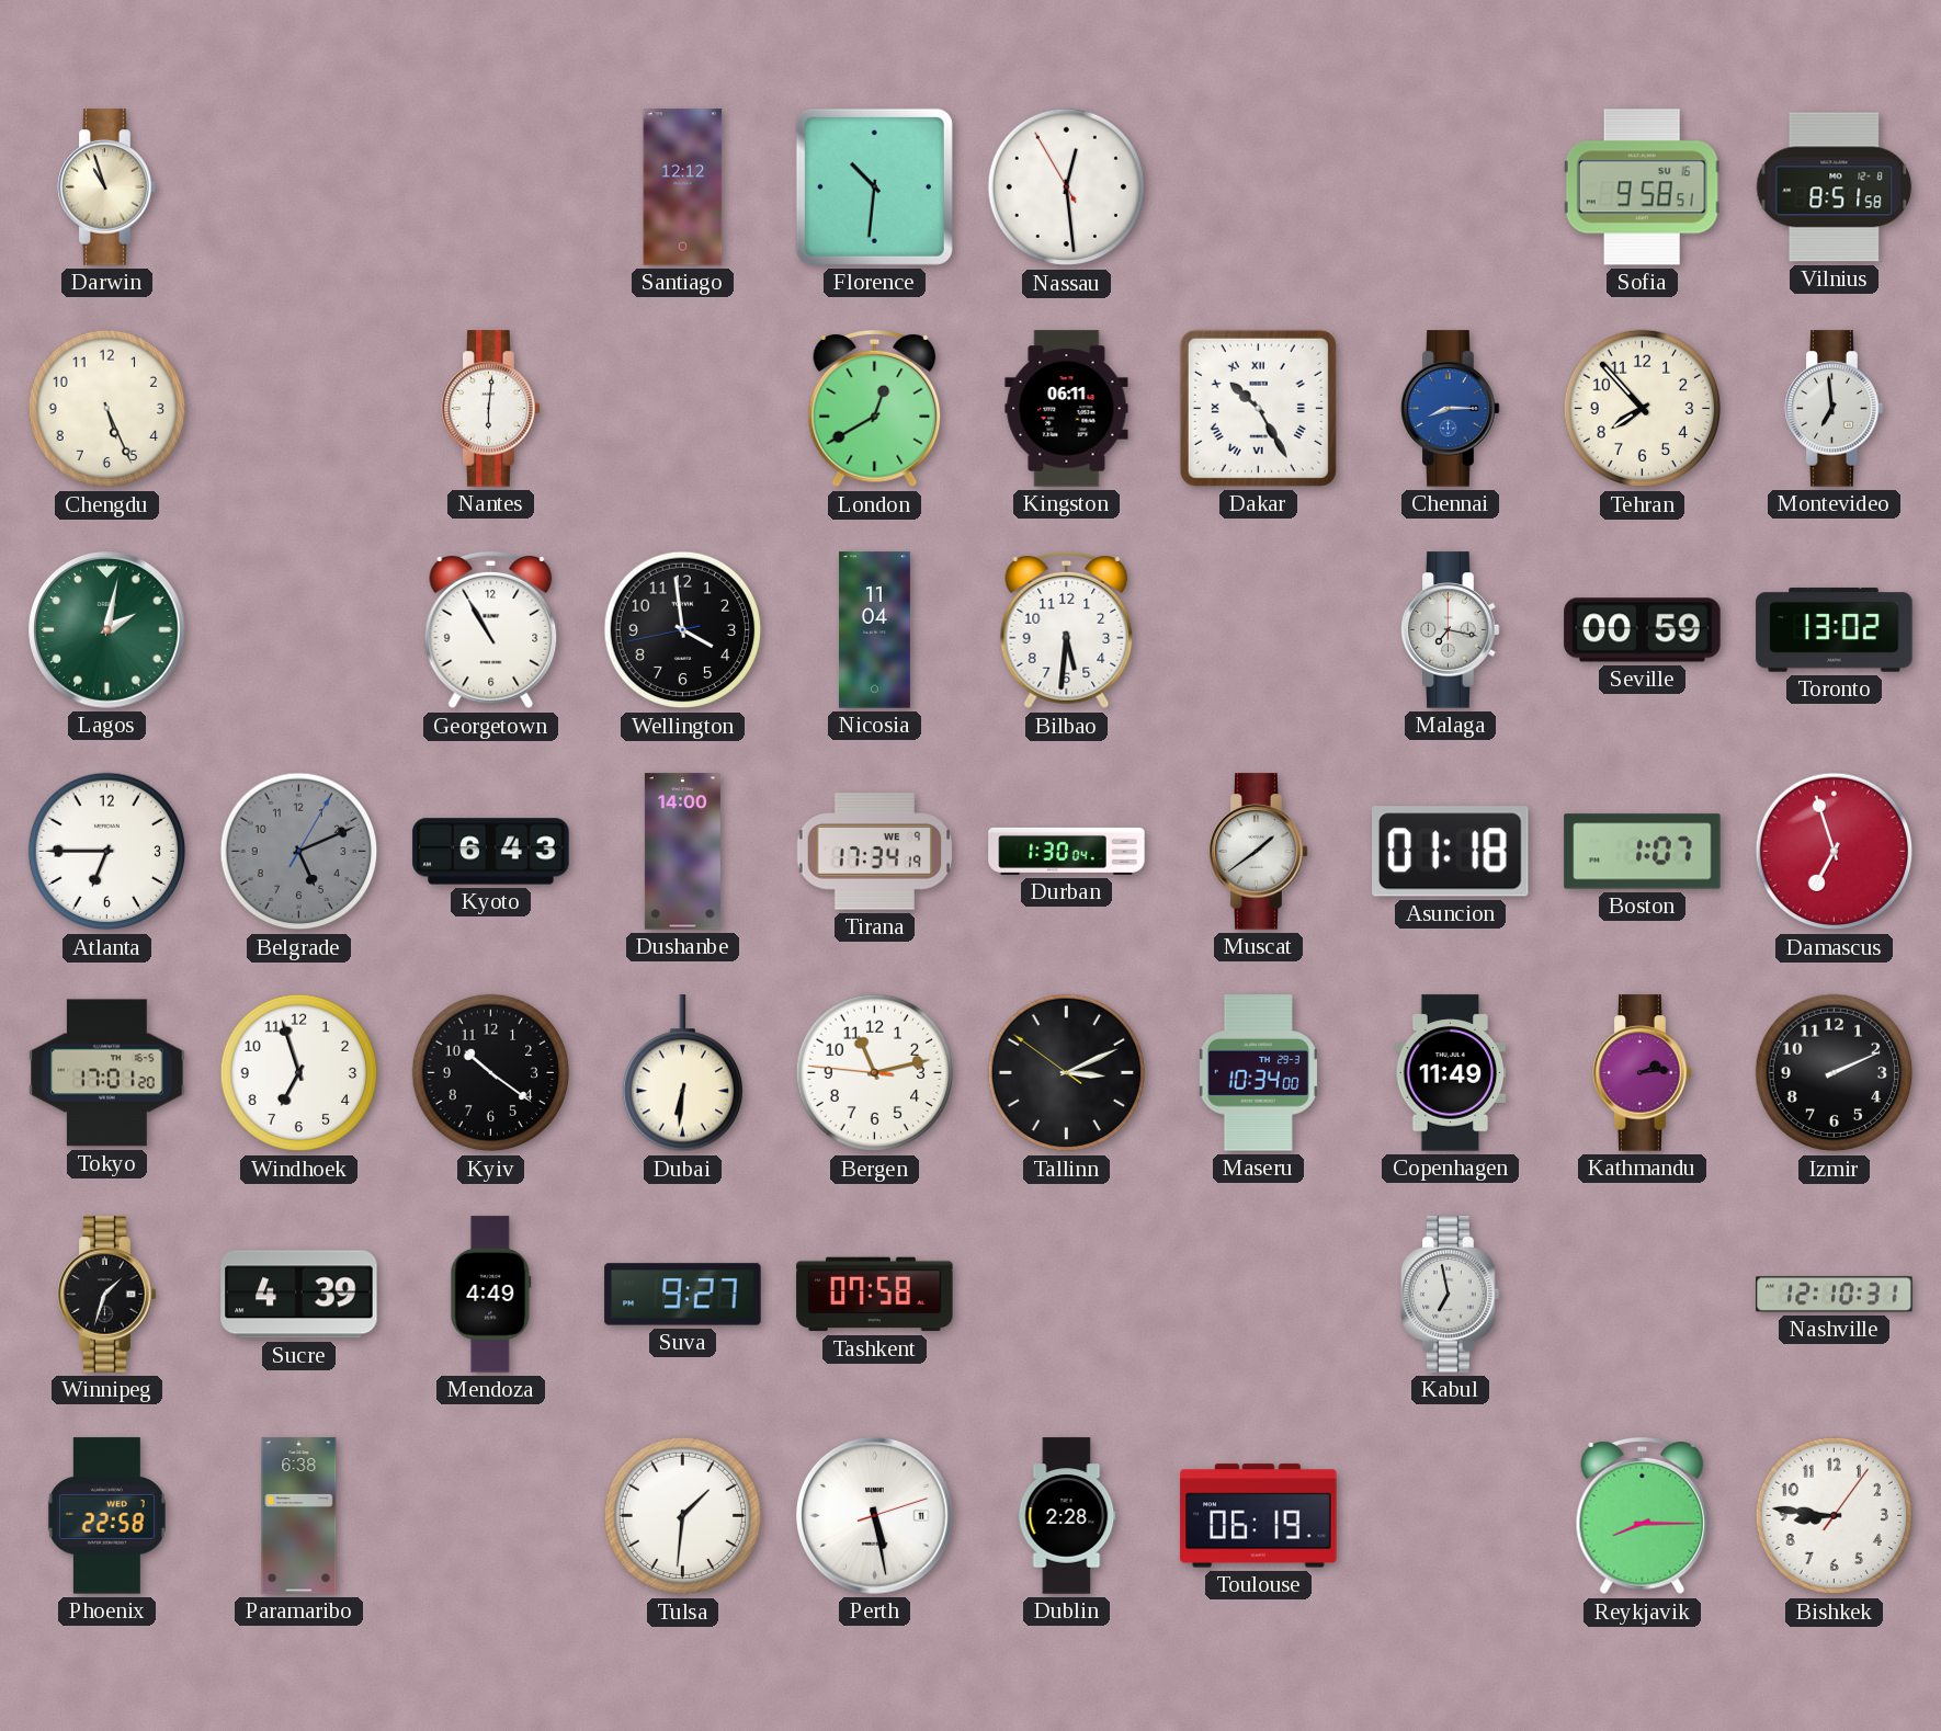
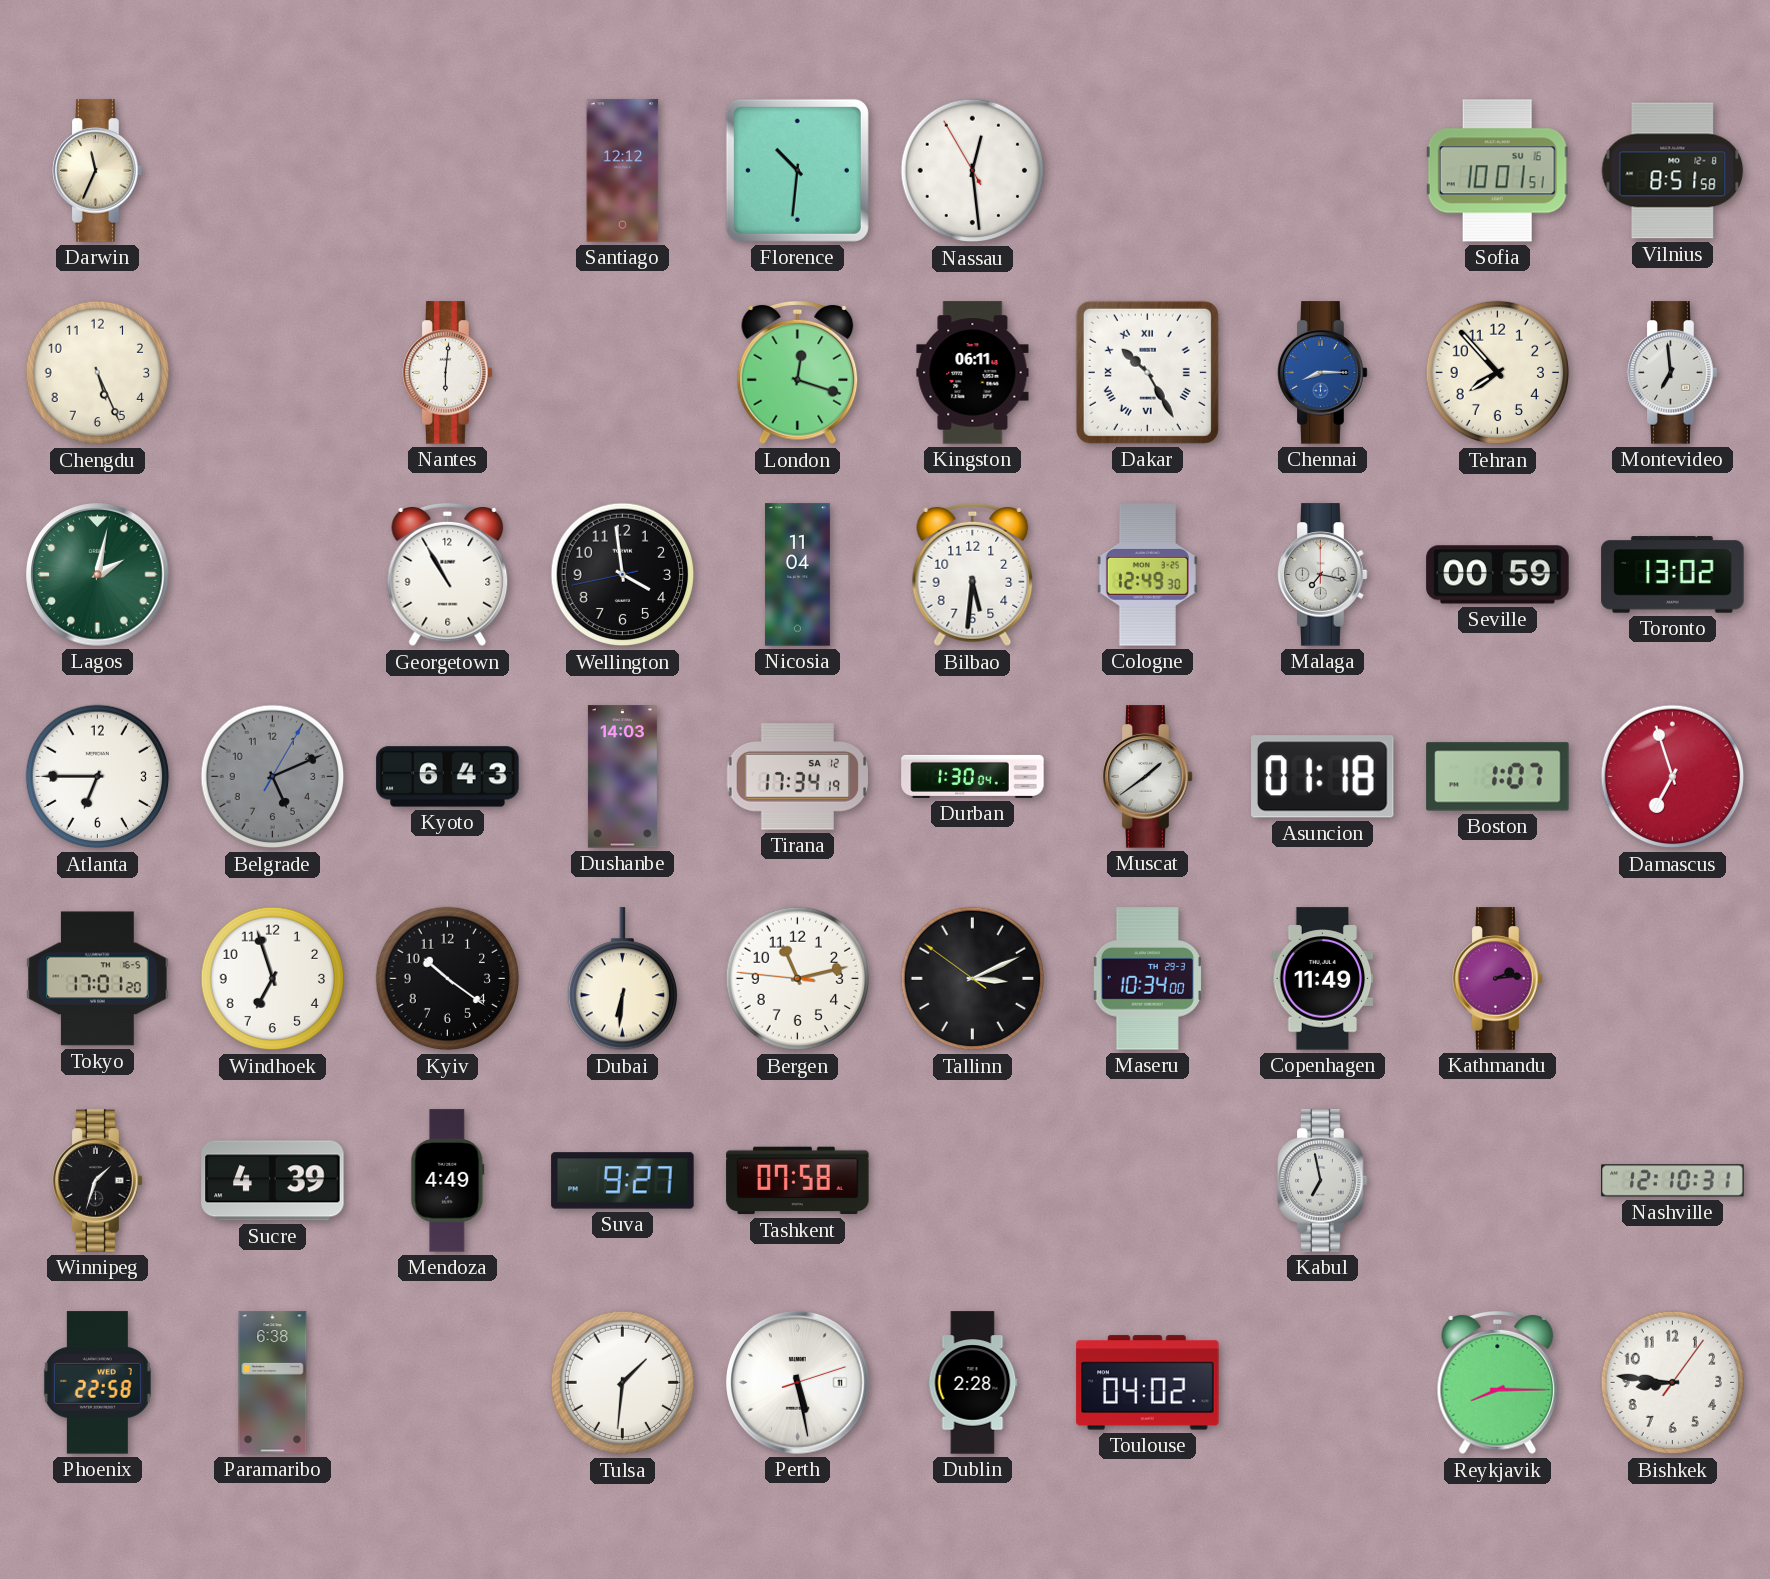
Darwin: 10:57 -> 11:34 (98, 171)
Sofia: 9:58 -> 10:01 (1497, 171)
London: 12:40 -> 12:18 (798, 373)
Cologne: none -> 12:49 (1147, 575)
Dushanbe: 14:00 -> 14:03 (622, 777)
Tirana date: WE 9 -> SA 12 (798, 777)
Izmir: 2:11 -> none (1835, 1073)
Toulouse: 06:19 -> 04:02 (1148, 1383)
